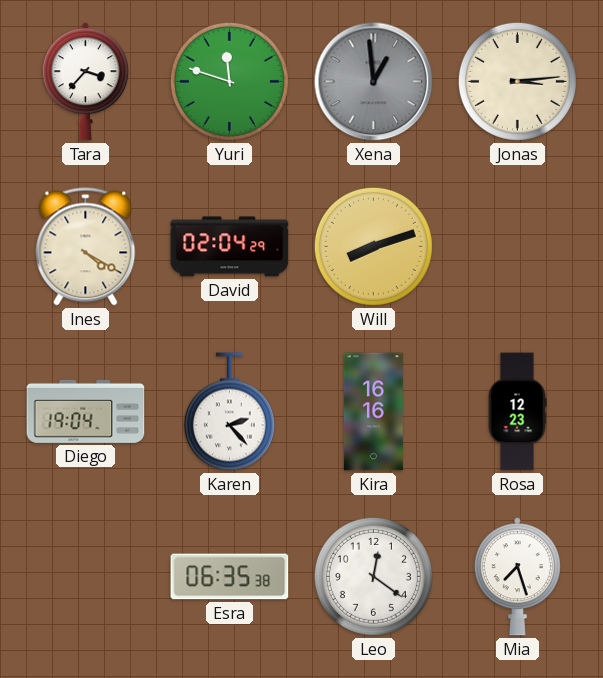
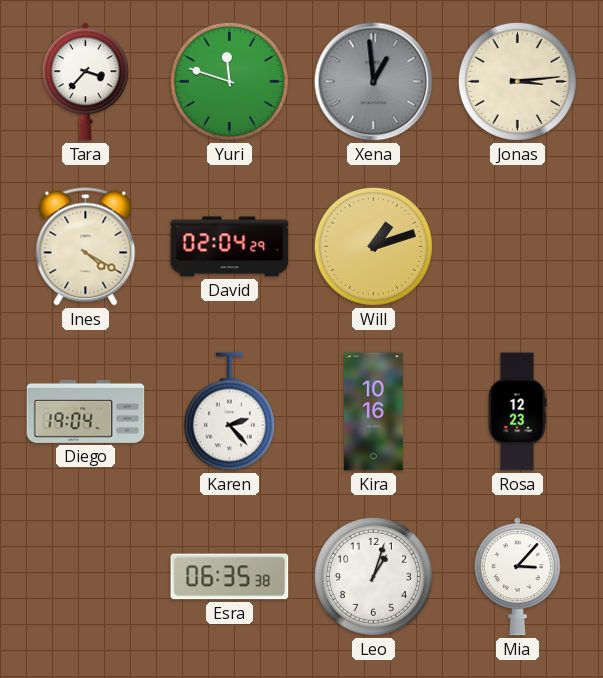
Will: 8:12 -> 1:12 (373, 246)
Kira: 16:16 -> 10:16 (373, 412)
Leo: 12:21 -> 1:03 (373, 576)
Mia: 7:27 -> 3:07 (517, 577)
